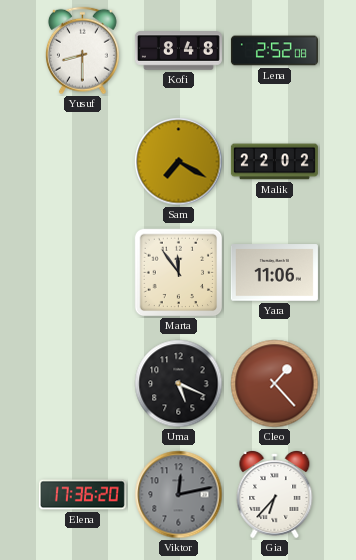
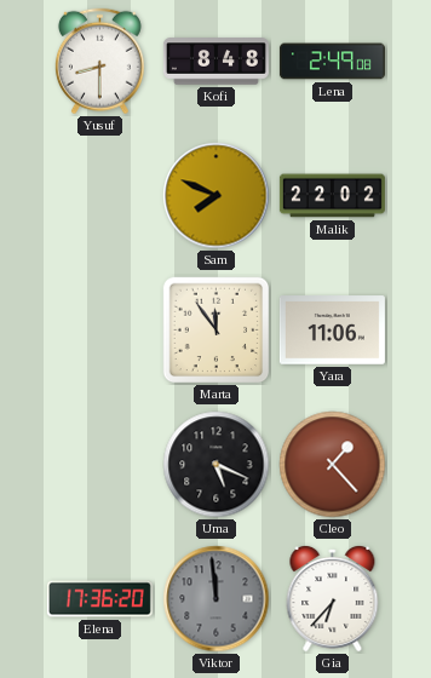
Lena: 2:52 -> 2:49 (332, 62)
Sam: 7:20 -> 7:49 (217, 196)
Viktor: 12:13 -> 11:59 (217, 599)
